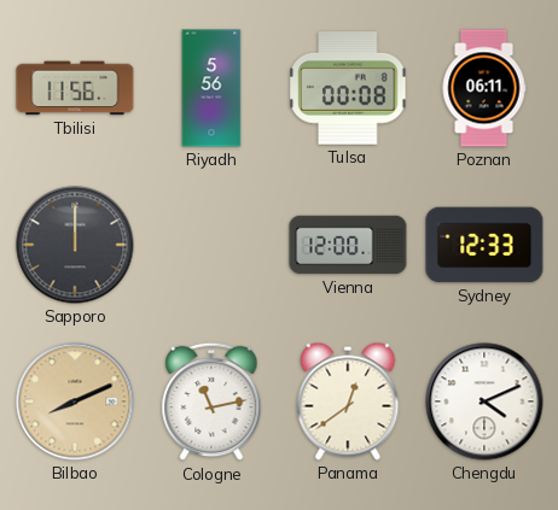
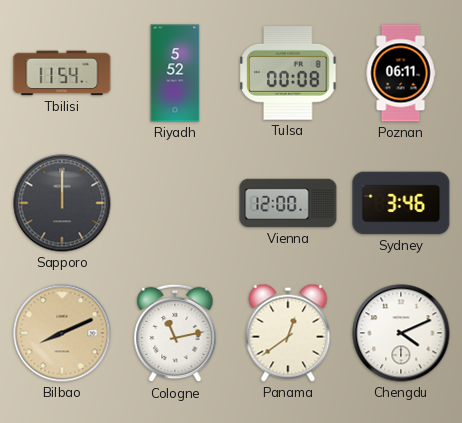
Tbilisi: 11:56 -> 11:54 (62, 73)
Riyadh: 5:56 -> 5:52 (175, 73)
Sydney: 12:33 -> 3:46 (401, 203)
